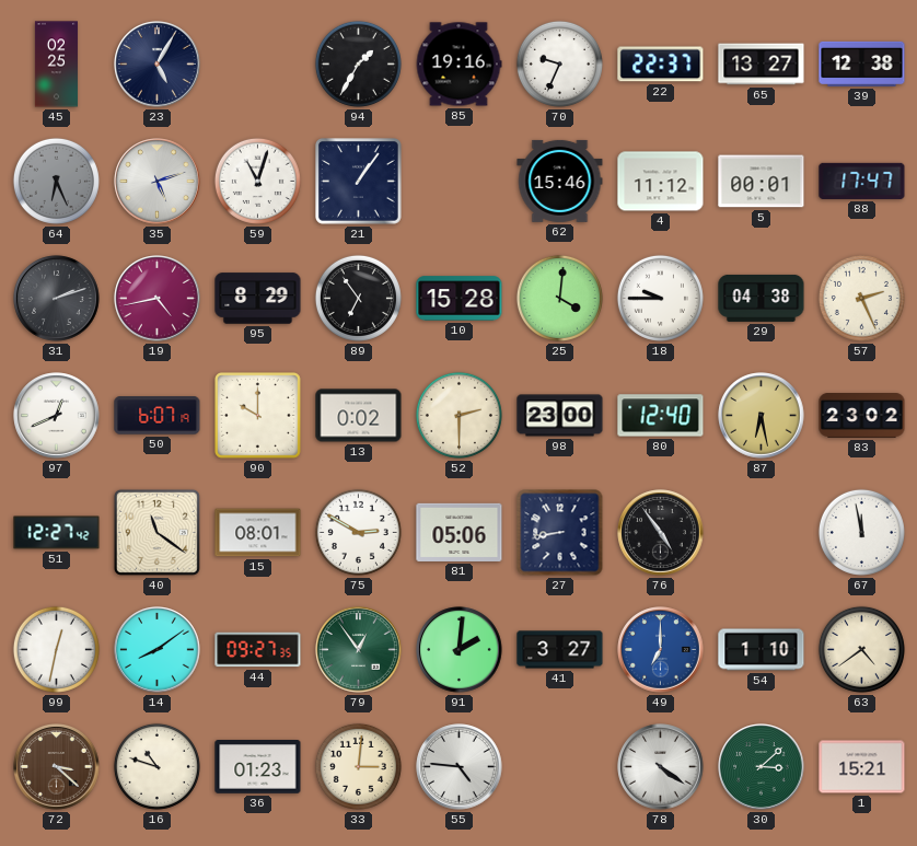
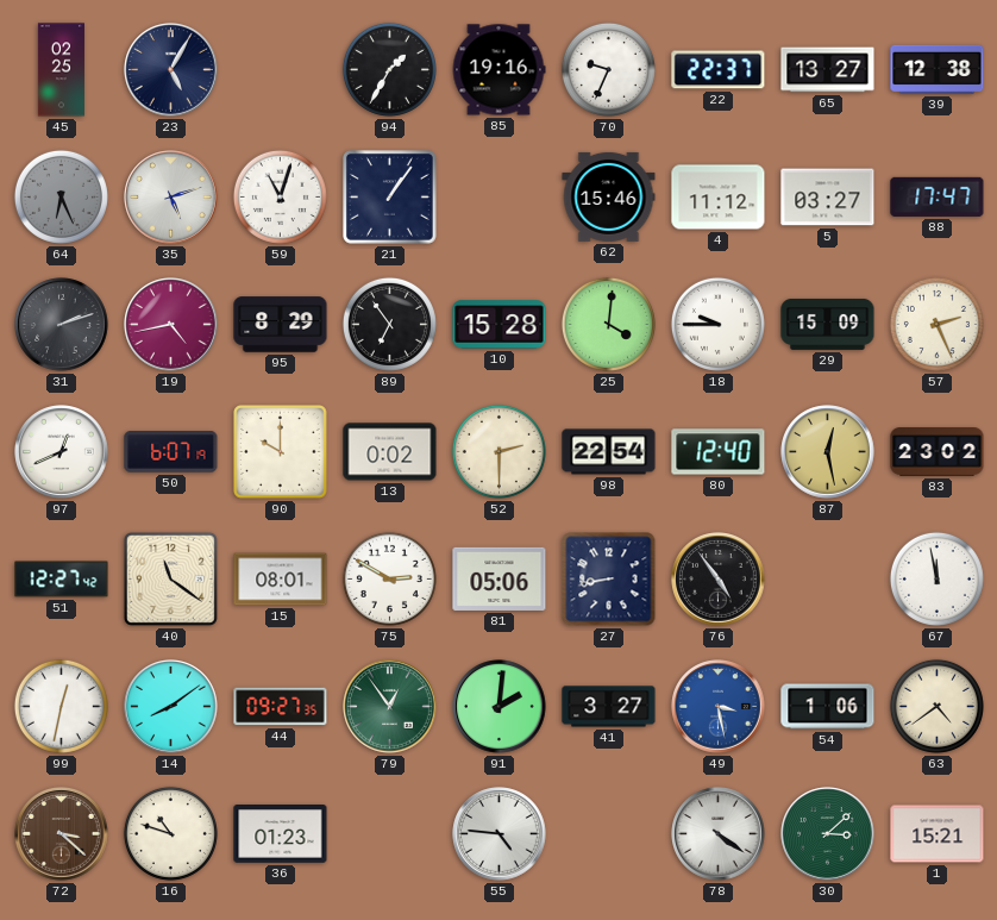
5: 00:01 -> 03:27 (828, 198)
29: 04:38 -> 15:09 (828, 324)
98: 23:00 -> 22:54 (609, 452)
87: 6:28 -> 12:28 (828, 452)
49: 7:00 -> 3:28 (719, 707)
54: 1:10 -> 1:06 (828, 707)
33: 3:01 -> none (358, 766)
